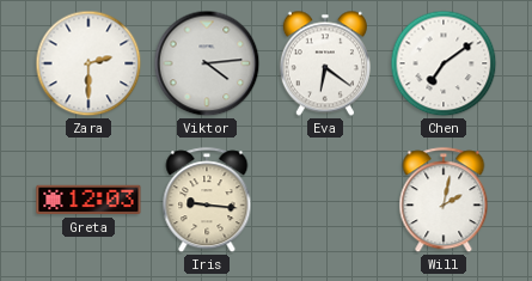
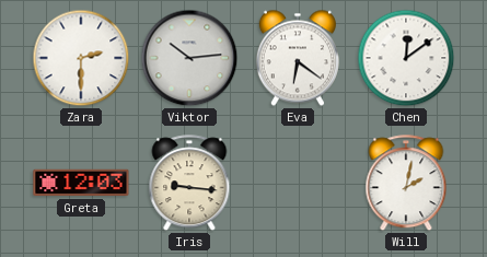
Viktor: 4:14 -> 10:14 (189, 58)
Chen: 7:09 -> 12:09 (406, 58)
